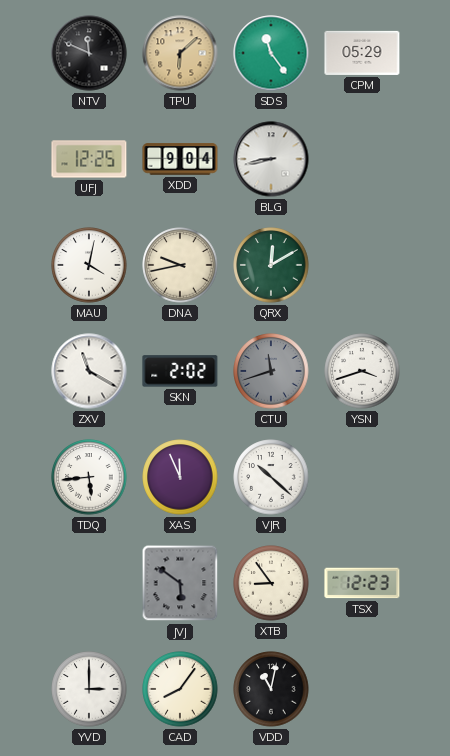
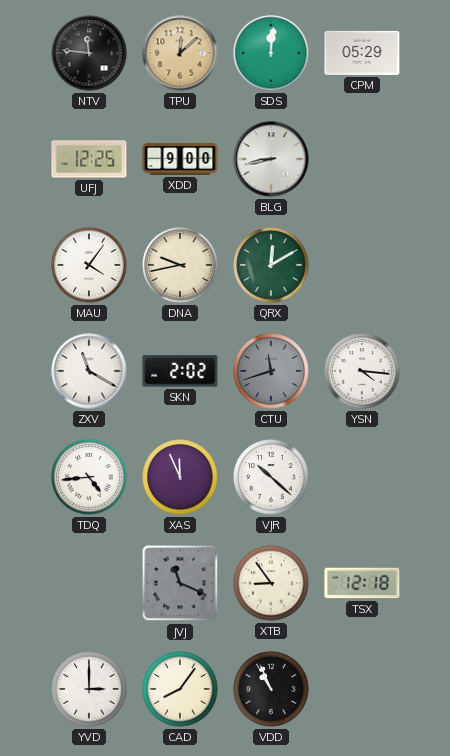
NTV: 11:49 -> 11:46 (89, 53)
TPU: 6:08 -> 12:08 (180, 53)
SDS: 11:24 -> 12:01 (271, 53)
XDD: 9:04 -> 9:00 (180, 159)
MAU: 4:02 -> 4:06 (89, 265)
YSN: 3:42 -> 4:16 (362, 371)
TDQ: 5:44 -> 4:44 (89, 477)
JVJ: 5:51 -> 11:19 (180, 583)
TSX: 12:23 -> 12:18 (362, 583)
VDD: 11:02 -> 10:56 (271, 689)
